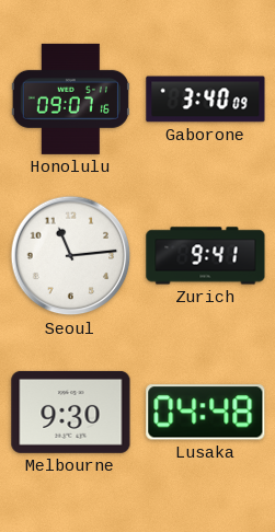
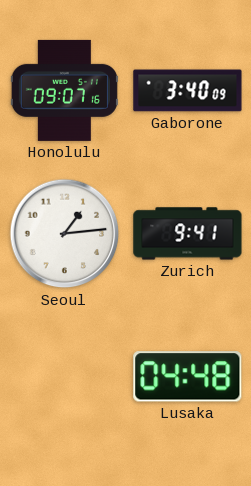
Seoul: 11:14 -> 1:14 (65, 234)
Melbourne: 9:30 -> none (71, 412)
